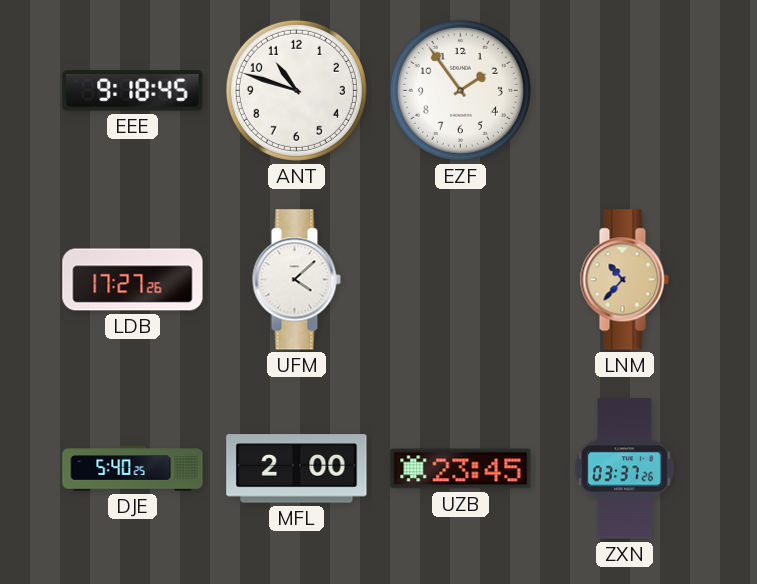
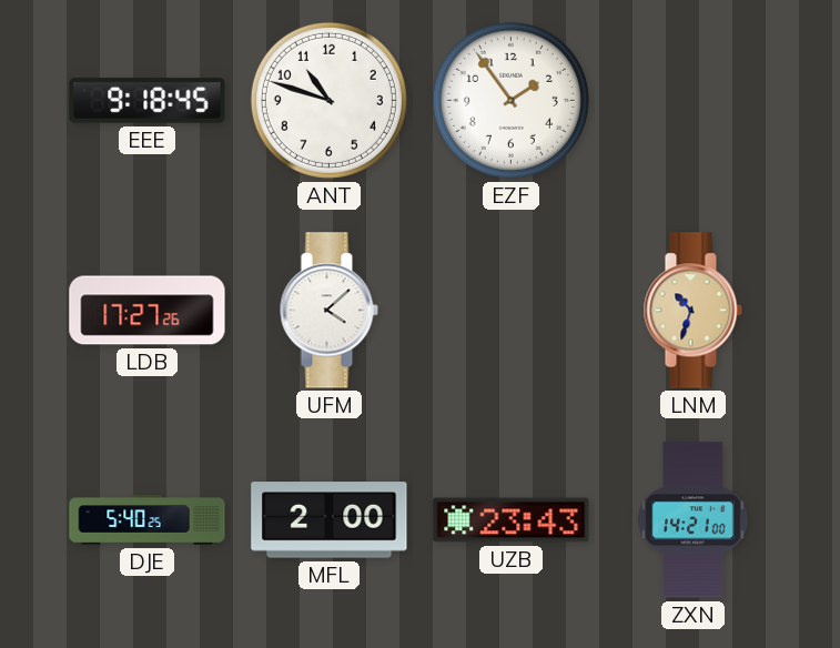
LNM: 10:37 -> 10:33 (692, 311)
UZB: 23:45 -> 23:43 (512, 520)
ZXN: 03:37 -> 14:21 (694, 520)
